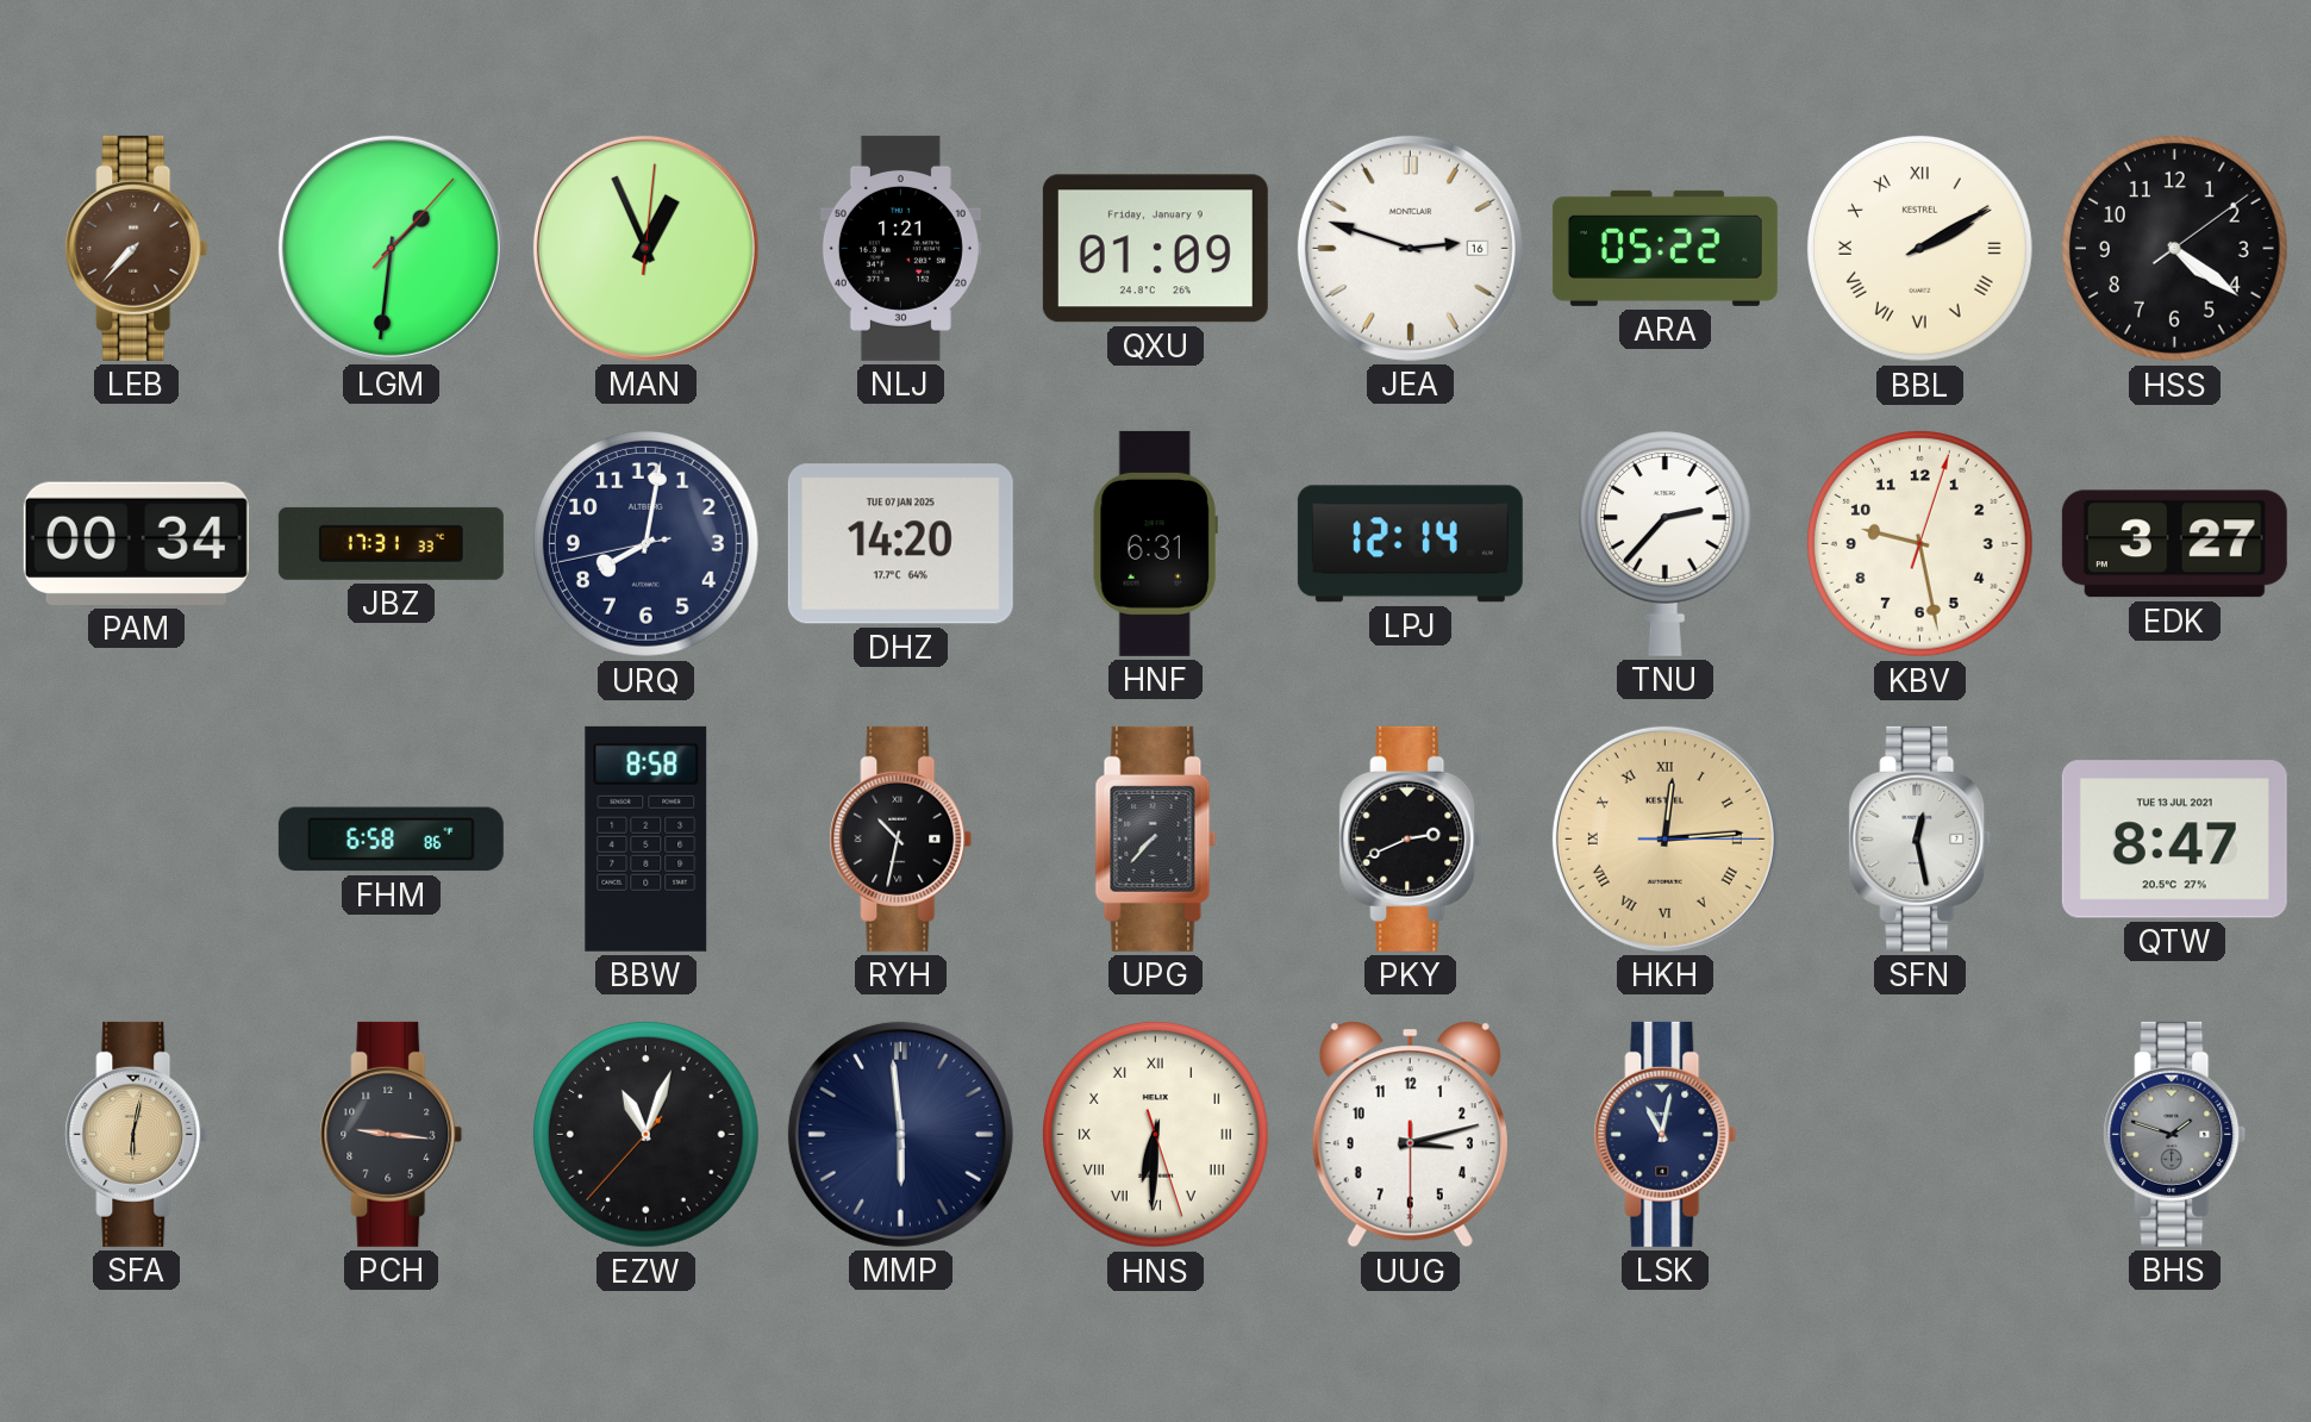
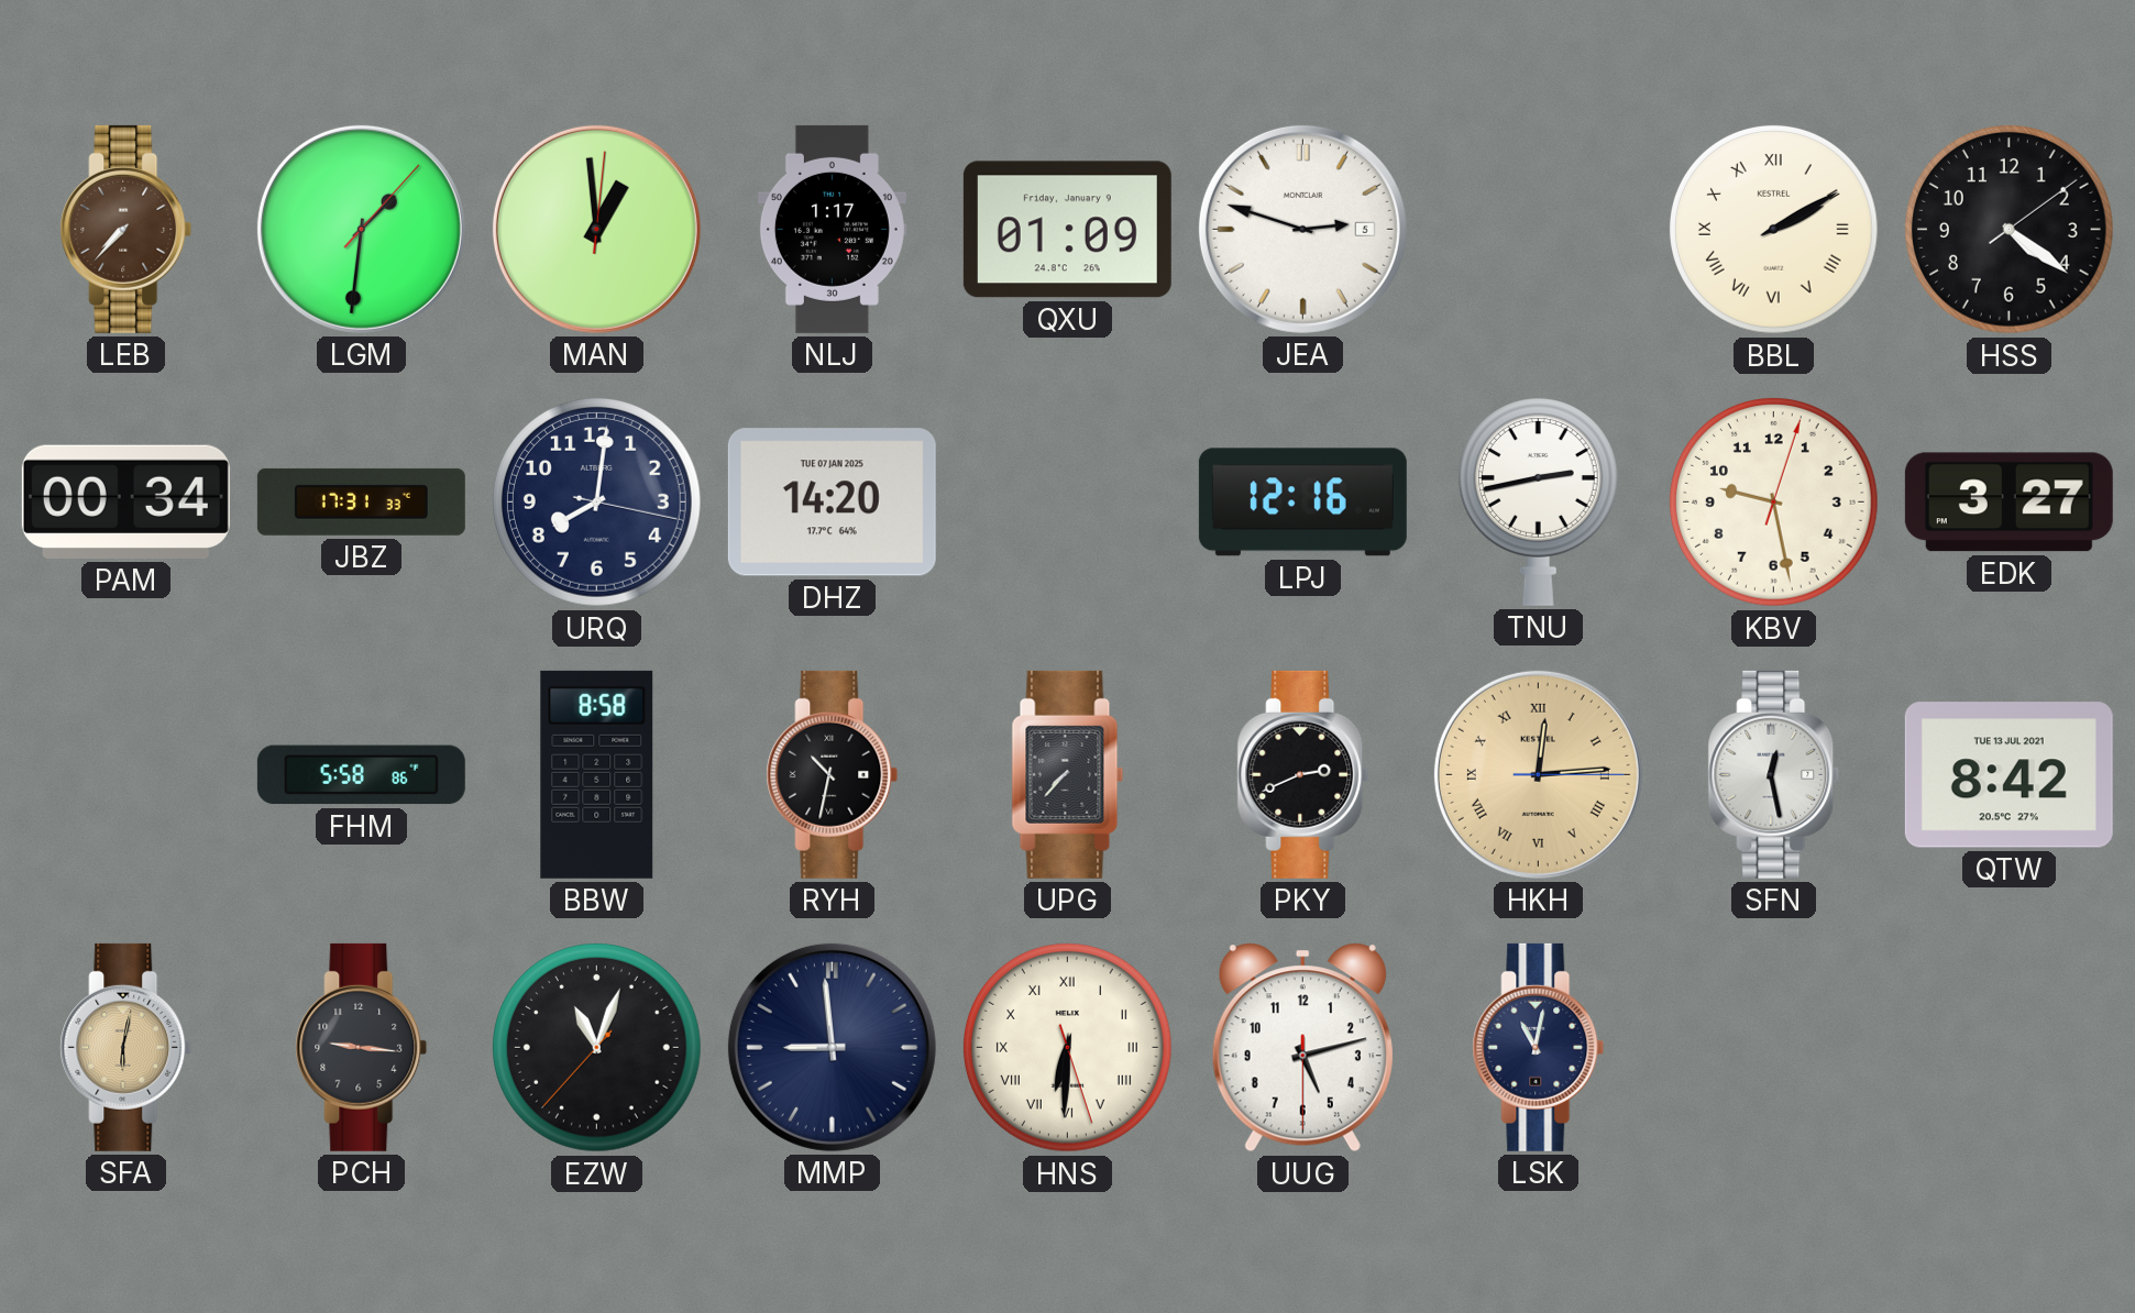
MAN: 12:56 -> 12:59 (596, 229)
NLJ: 1:21 -> 1:17 (832, 229)
JEA date: 16 -> 5 (1302, 229)
ARA: 05:22 -> none (1664, 248)
URQ: 8:01:43 -> 8:01:17 (596, 501)
HNF: 6:31 -> none (1155, 543)
LPJ: 12:14 -> 12:16 (1302, 503)
TNU: 2:37 -> 2:43 (1538, 501)
FHM: 6:58 -> 5:58 (361, 775)
QTW: 8:47 -> 8:42 (2009, 775)
MMP: 5:59 -> 8:59 (832, 1047)
UUG: 3:12 -> 5:12 (1302, 1048)
BHS: 1:48 -> none (2175, 1134)
